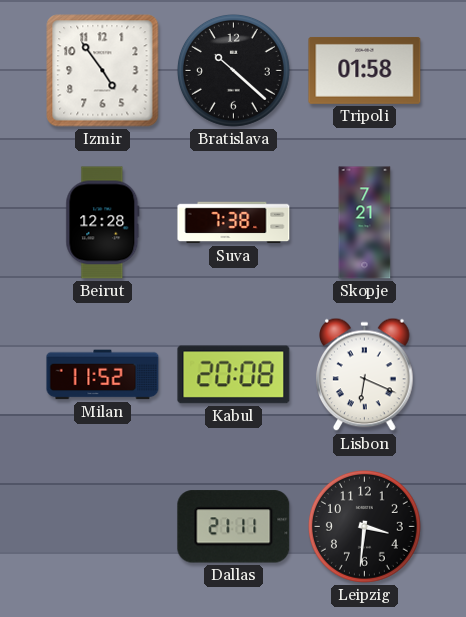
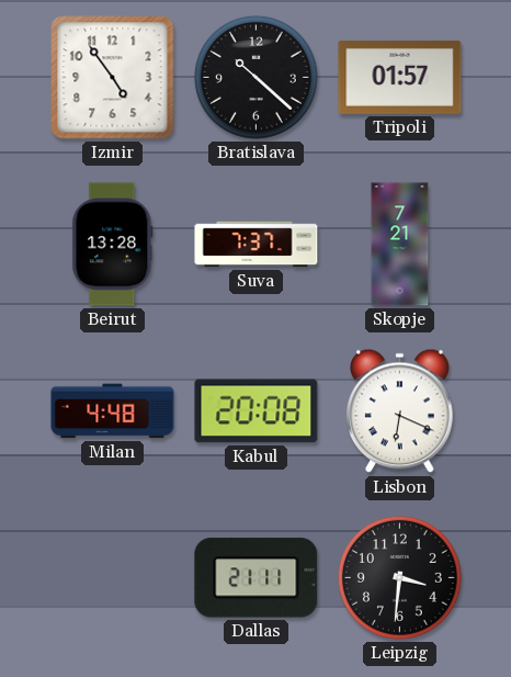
Tripoli: 01:58 -> 01:57 (400, 77)
Beirut: 12:28 -> 13:28 (113, 245)
Suva: 7:38 -> 7:37 (257, 245)
Milan: 11:52 -> 4:48 (113, 411)
